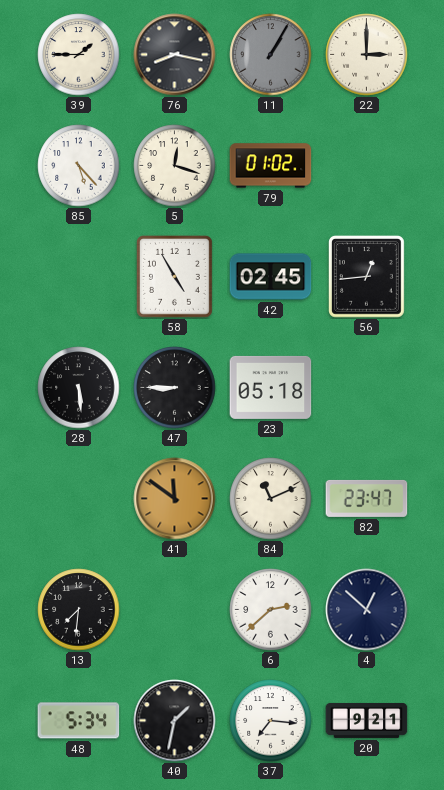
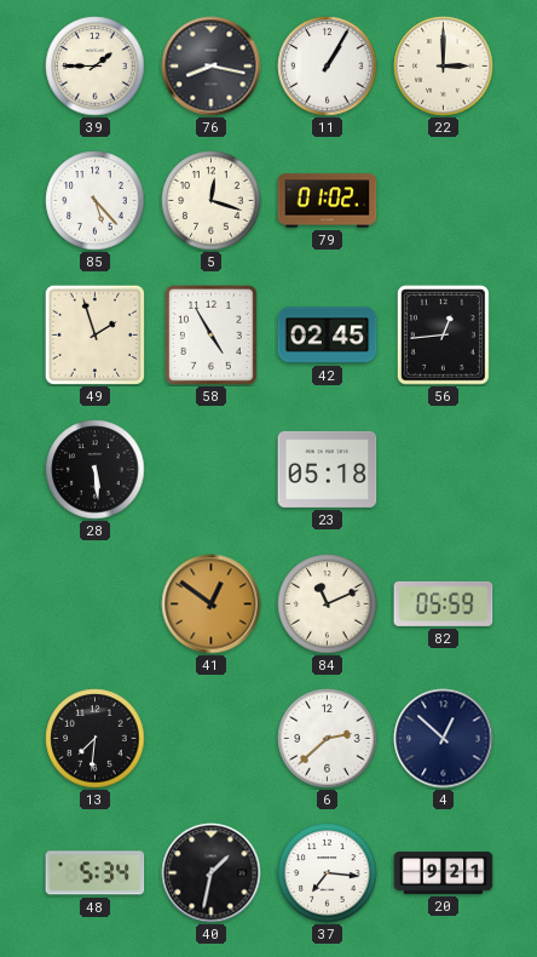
11 dial: grey -> white (328, 67)
49: none -> 1:57 (94, 334)
47: 8:45 -> none (175, 388)
41: 11:51 -> 12:51 (212, 604)
82: 23:47 -> 05:59 (444, 603)
